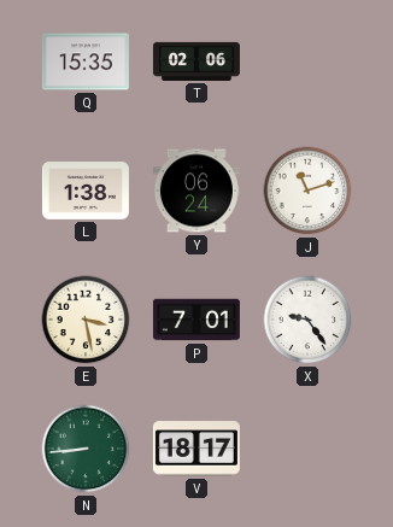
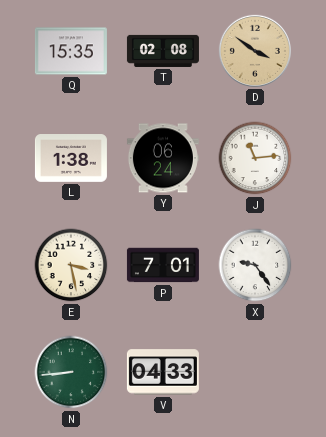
T: 02:06 -> 02:08 (163, 51)
D: none -> 3:51 (255, 51)
J: 11:12 -> 11:14 (255, 158)
V: 18:17 -> 04:33 (163, 372)
